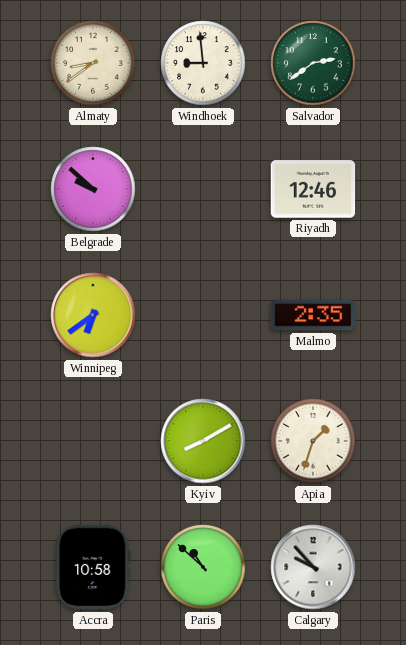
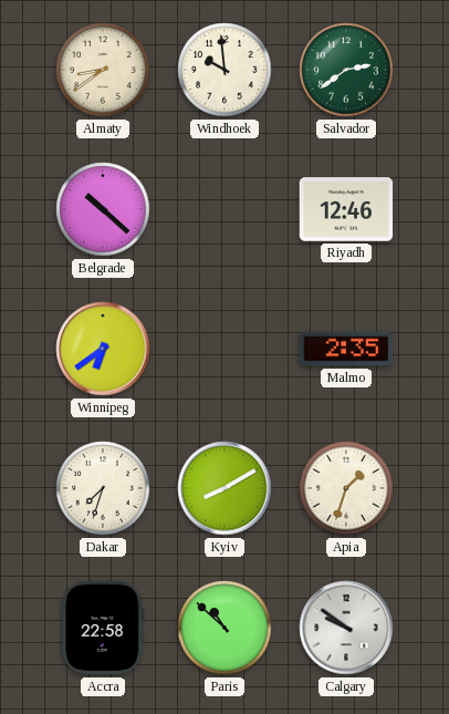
Windhoek: 8:59 -> 9:59 (224, 70)
Belgrade: 9:52 -> 10:22 (103, 209)
Dakar: none -> 7:33 (103, 488)
Accra: 10:58 -> 22:58 (103, 628)
Calgary: 9:53 -> 9:51 (346, 628)
